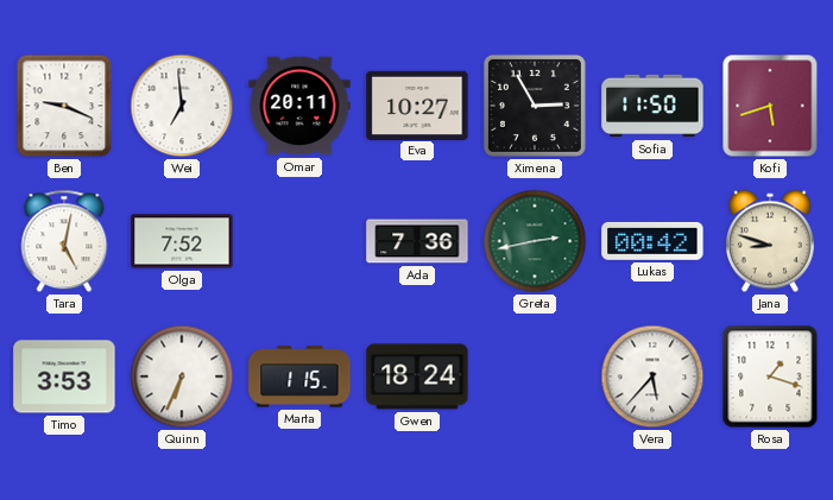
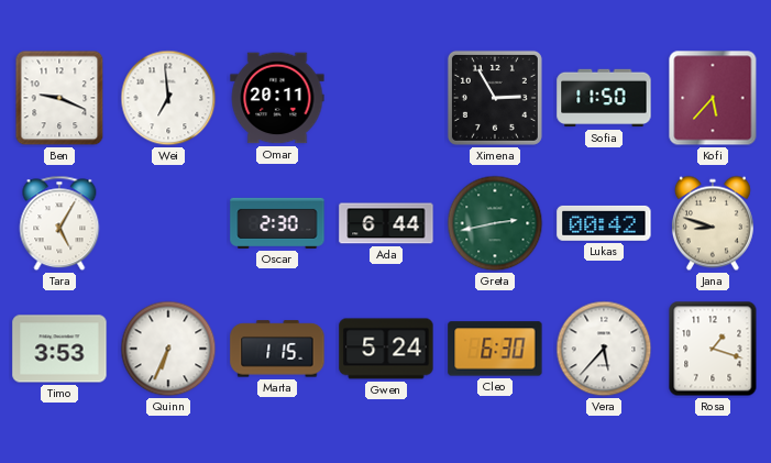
Eva: 10:27 -> none (417, 105)
Kofi: 5:42 -> 5:37 (713, 98)
Tara: 5:02 -> 5:05 (59, 223)
Olga: 7:52 -> none (182, 241)
Oscar: none -> 2:30 (277, 223)
Ada: 7:36 -> 6:44 (386, 223)
Gwen: 18:24 -> 5:24 (386, 349)
Cleo: none -> 6:30 (495, 349)
